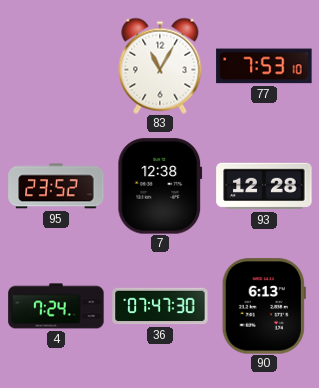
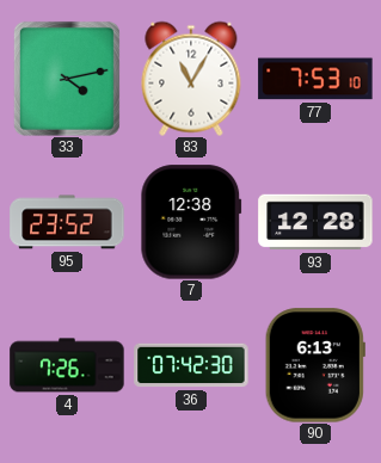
33: none -> 4:13 (67, 79)
4: 7:24 -> 7:26 (67, 365)
36: 07:47 -> 07:42 (191, 365)
